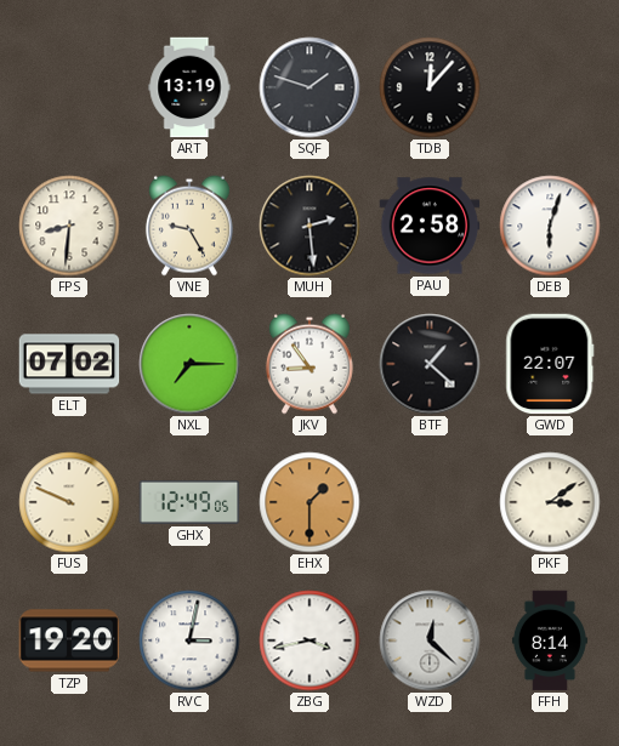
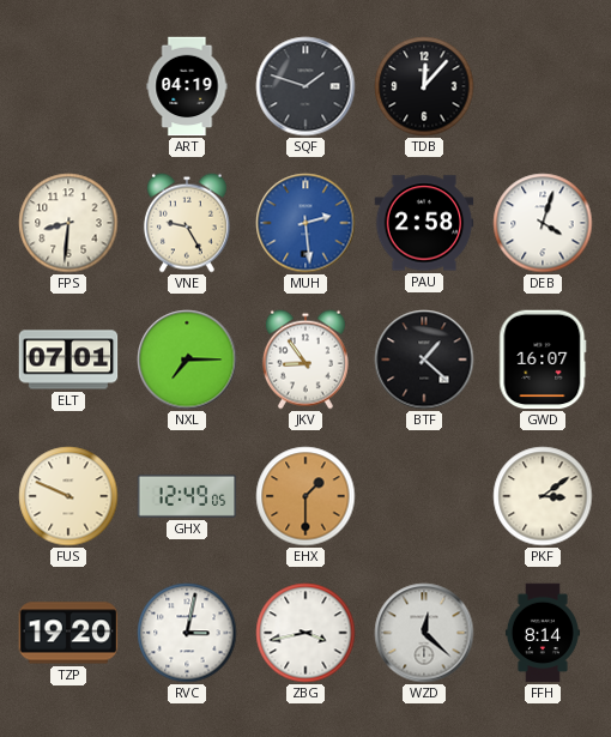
ART: 13:19 -> 04:19 (187, 86)
MUH dial: black -> blue (305, 223)
DEB: 6:03 -> 4:03 (543, 223)
ELT: 07:02 -> 07:01 (68, 360)
GWD: 22:07 -> 16:07 (543, 360)
